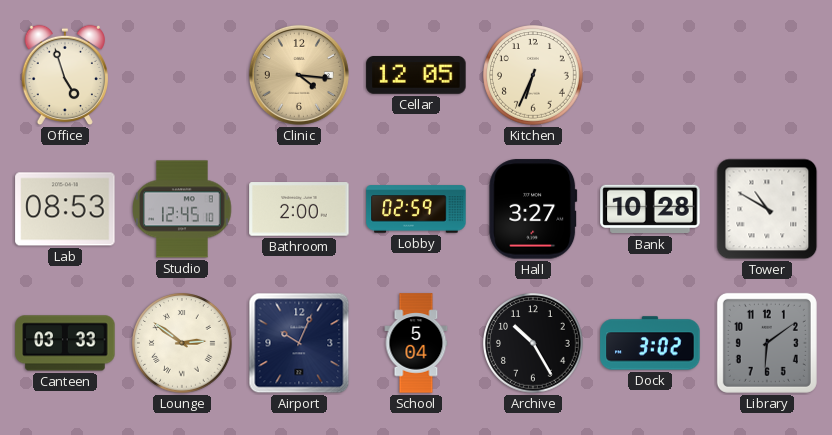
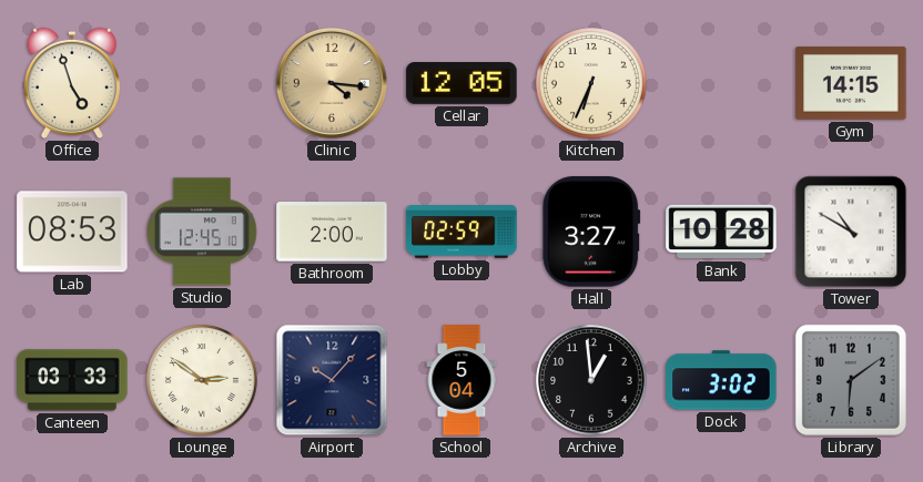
Gym: none -> 14:15 (851, 83)
Airport: 10:04 -> 10:07 (332, 380)
Archive: 10:25 -> 12:59 (591, 380)
